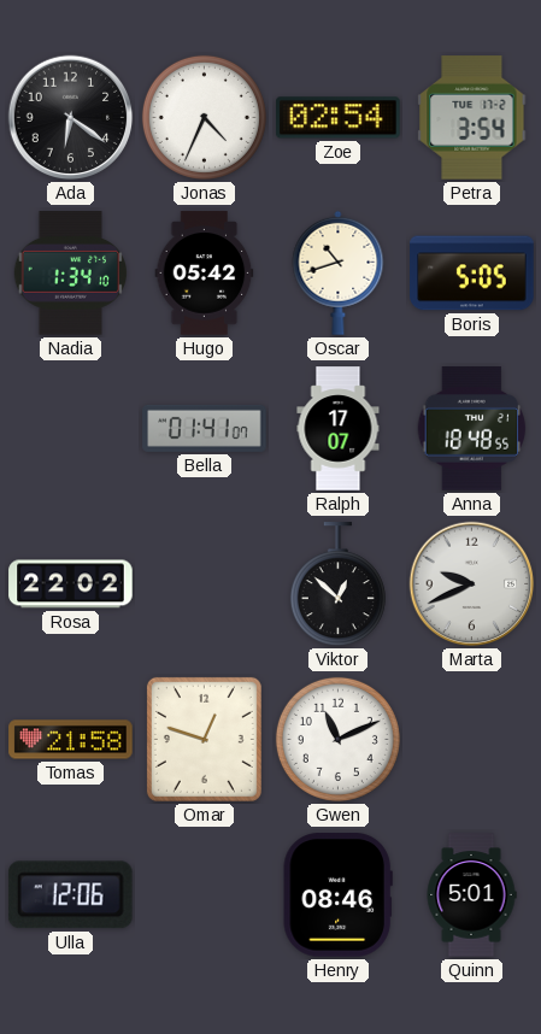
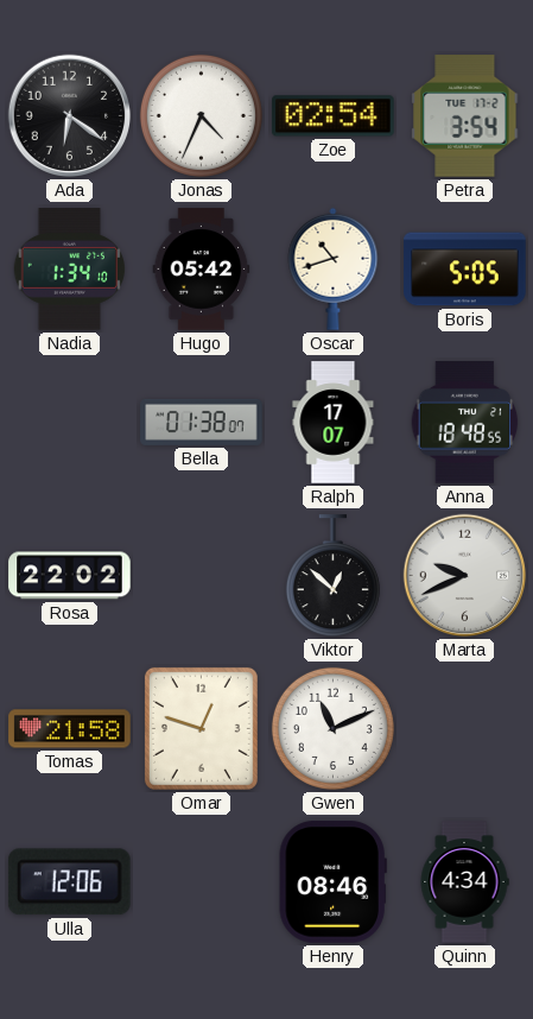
Bella: 01:41 -> 01:38 (202, 422)
Quinn: 5:01 -> 4:34 (464, 882)
